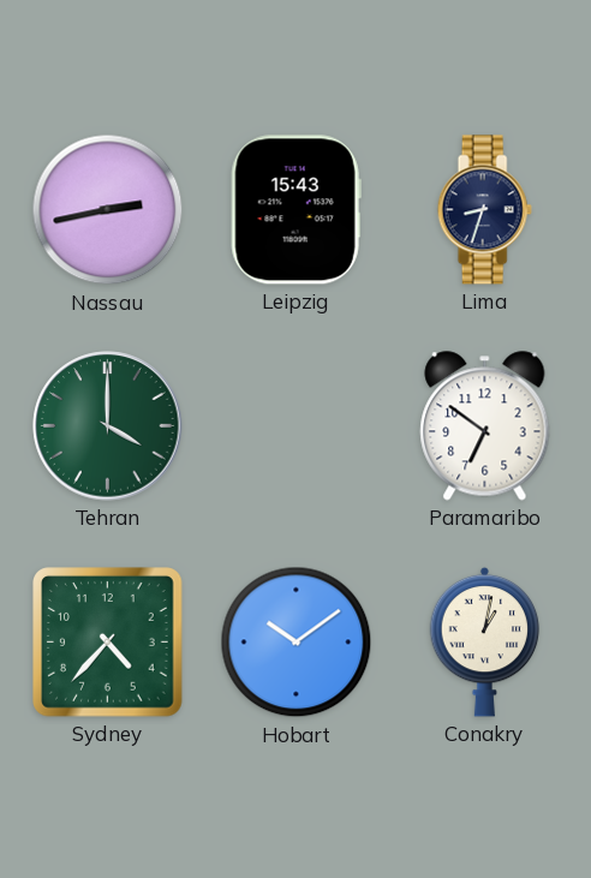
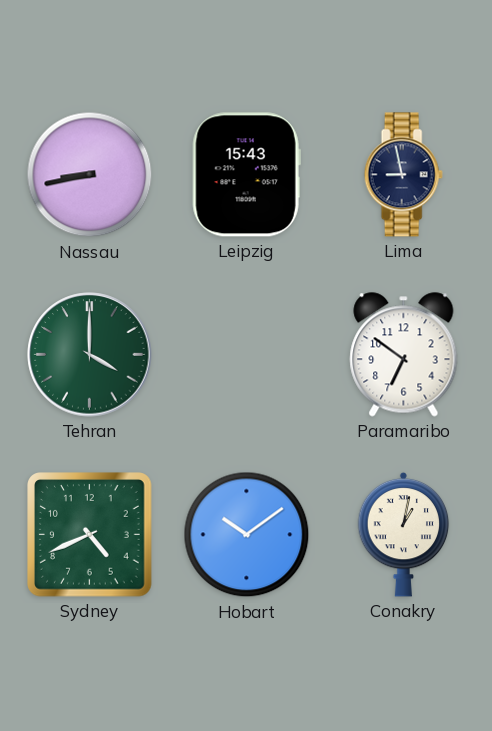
Nassau: 2:43 -> 8:43 (90, 175)
Lima: 8:33 -> 8:58 (403, 175)
Sydney: 4:37 -> 4:41 (90, 535)
